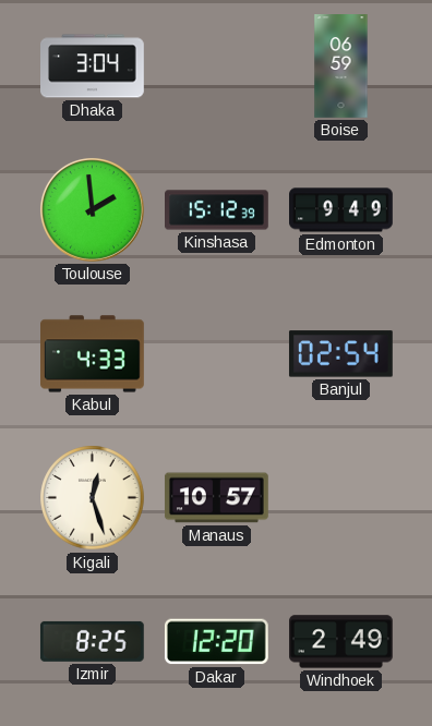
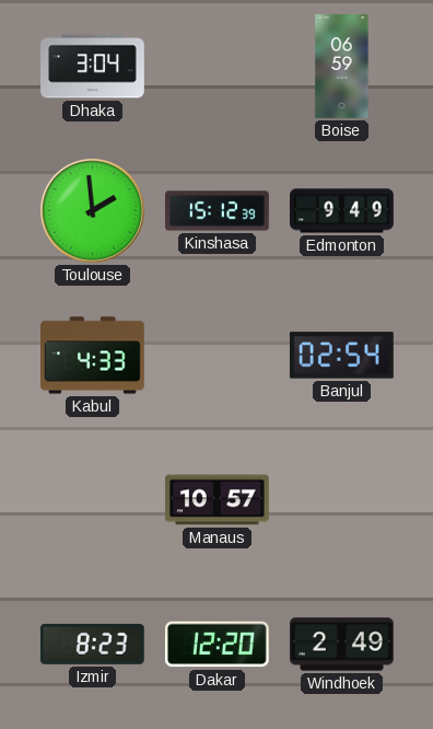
Kigali: 12:27 -> none (93, 498)
Izmir: 8:25 -> 8:23 (92, 644)
